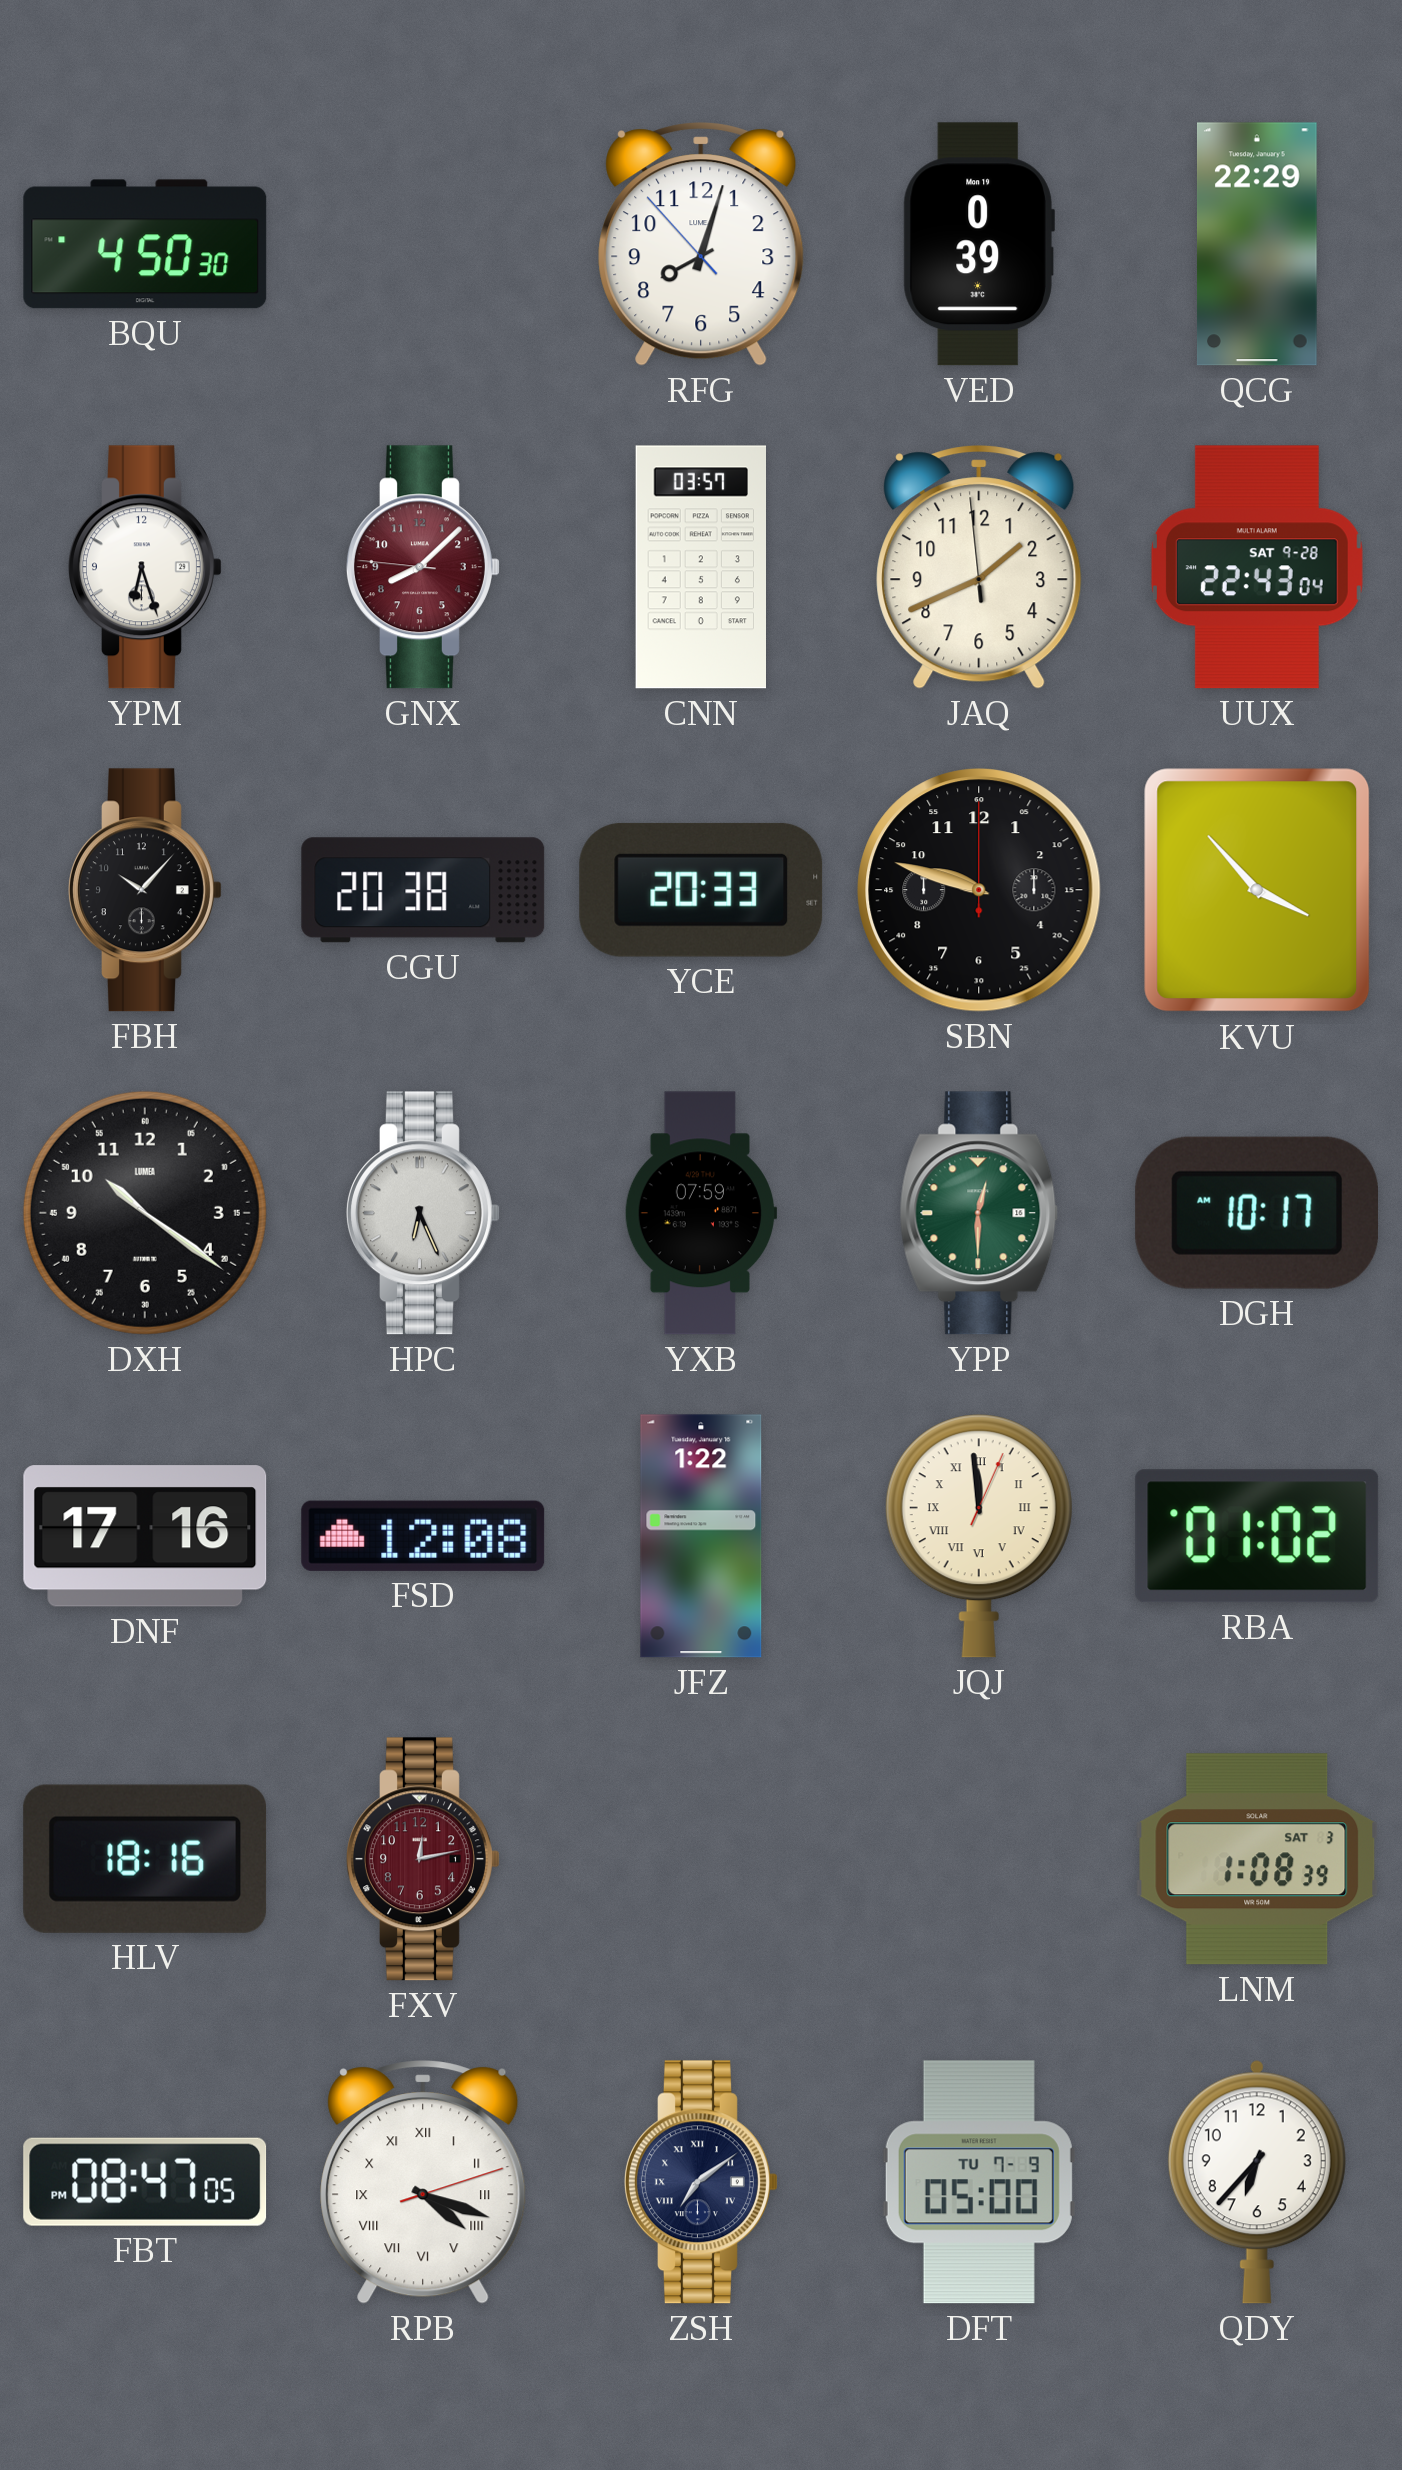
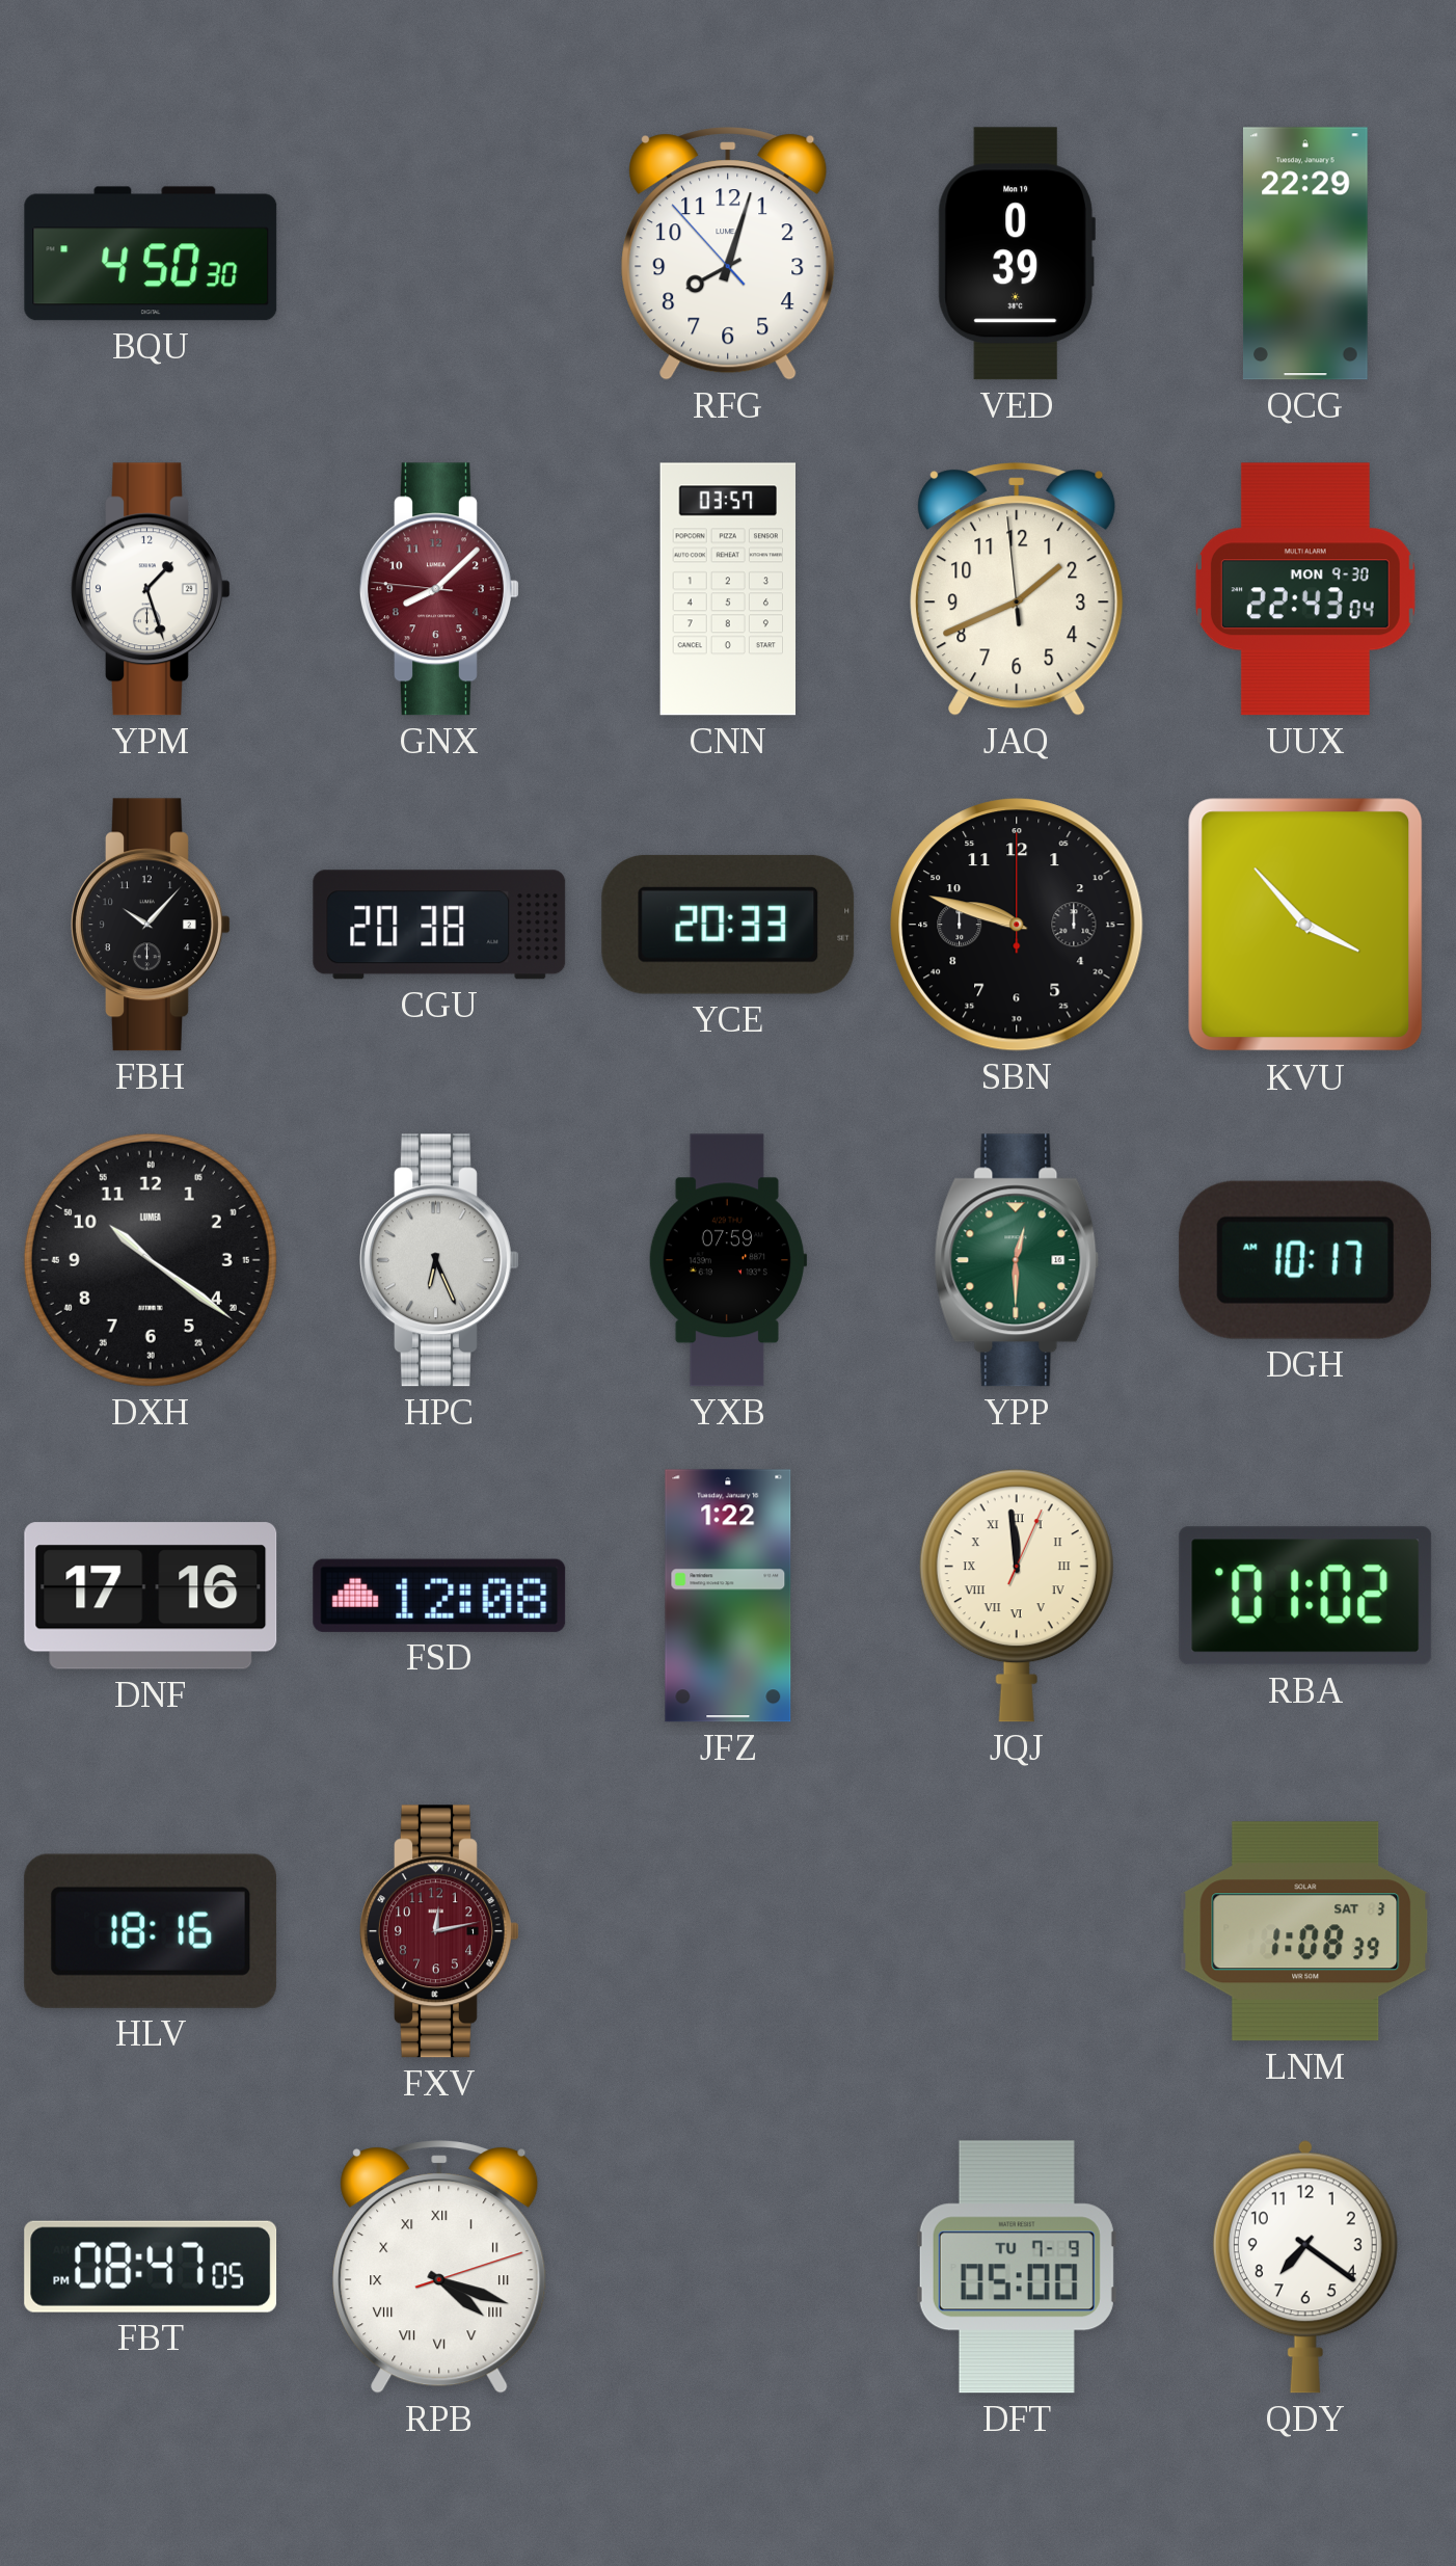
YPM: 6:27 -> 1:27 (152, 589)
UUX date: SAT 9-28 -> MON 9-30 (1305, 589)
ZSH: 7:09 -> none (702, 2182)
QDY: 6:37 -> 7:21 (1305, 2267)
